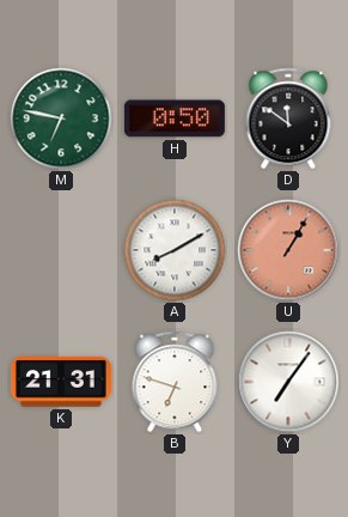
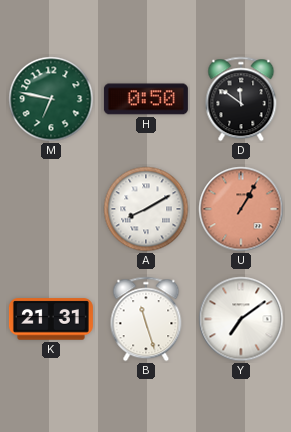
B: 6:48 -> 11:27 (146, 319)
Y: 7:06 -> 7:09 (241, 319)
